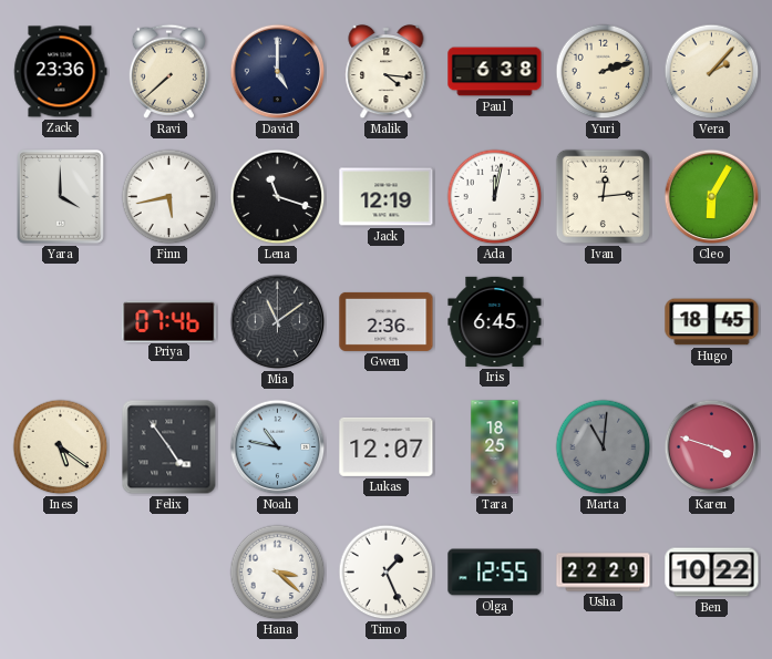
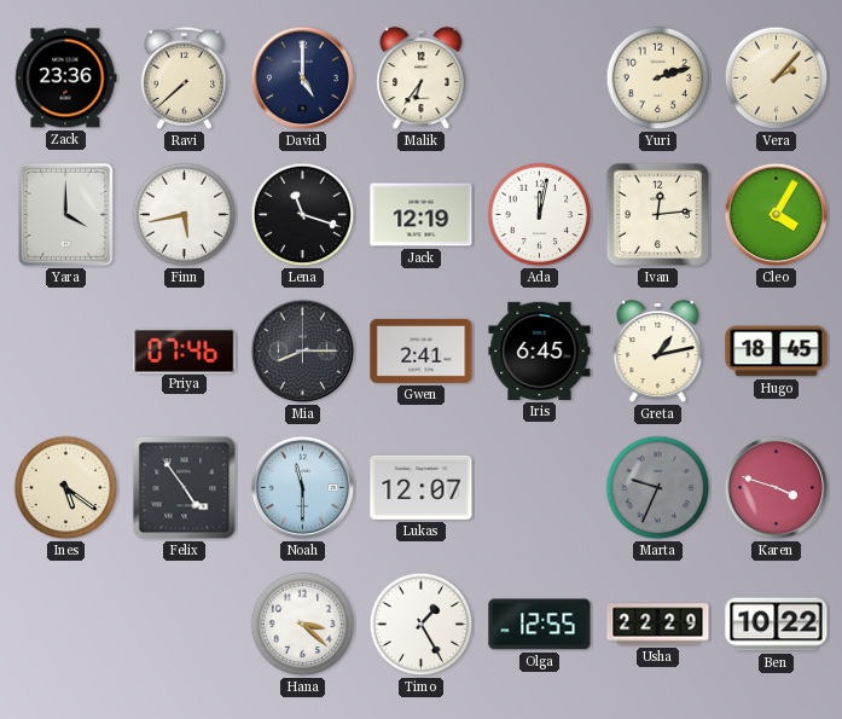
Malik: 4:16 -> 6:36 (422, 79)
Paul: 6:38 -> none (495, 72)
Cleo: 6:05 -> 4:05 (777, 215)
Mia: 11:09 -> 8:15 (303, 352)
Gwen: 2:36 -> 2:41 (422, 350)
Greta: none -> 1:13 (658, 352)
Noah: 10:47 -> 11:30 (303, 488)
Tara: 18:25 -> none (495, 447)
Marta: 11:01 -> 9:34 (658, 488)
Timo: 1:26 -> 1:25 (422, 625)
